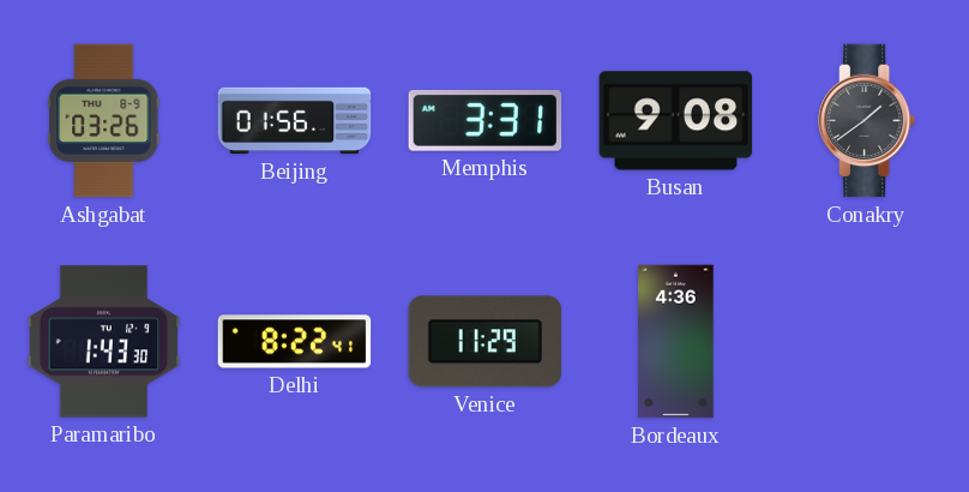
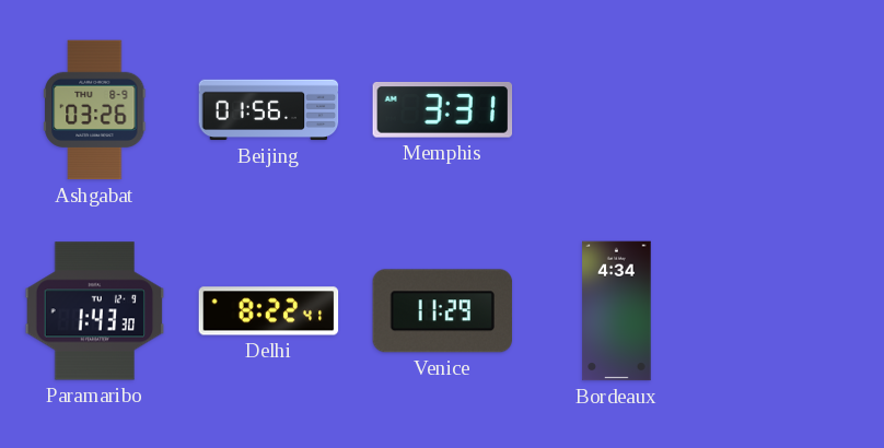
Busan: 9:08 -> none (676, 121)
Conakry: 1:39 -> none (868, 121)
Bordeaux: 4:36 -> 4:34 (617, 311)
